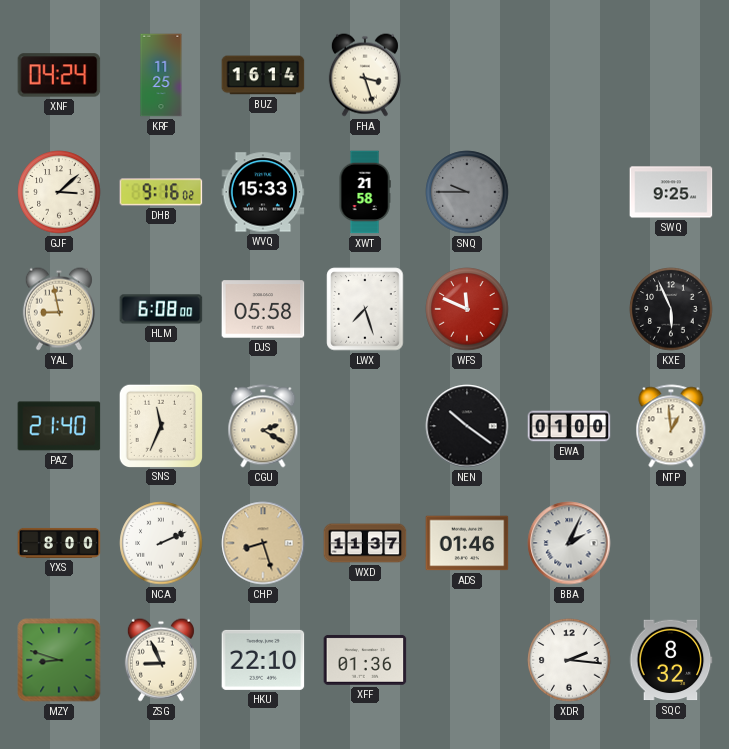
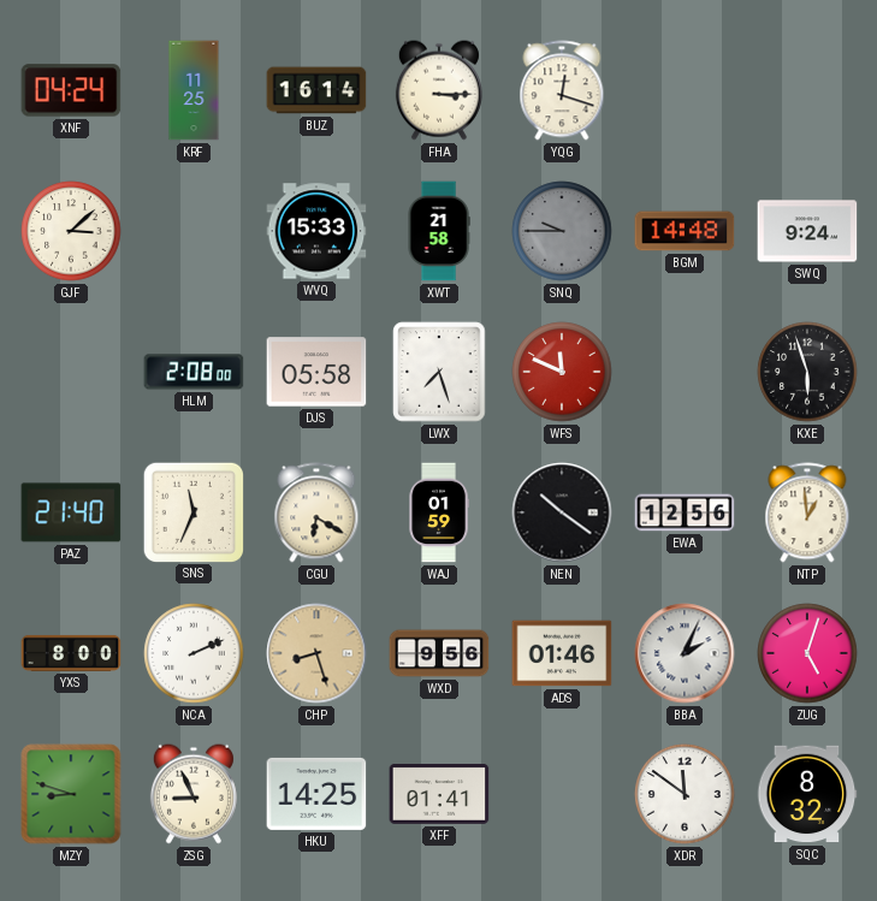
FHA: 3:27 -> 3:15 (439, 90)
YQG: none -> 12:18 (562, 90)
DHB: 9:16 -> none (161, 192)
BGM: none -> 14:48 (685, 231)
SWQ: 9:25 -> 9:24 (807, 231)
YAL: 8:58 -> none (59, 309)
HLM: 6:08 -> 2:08 (194, 372)
KXE: 5:56 -> 5:57 (807, 372)
CGU: 2:20 -> 6:20 (316, 512)
WAJ: none -> 01:59 (439, 512)
EWA: 01:00 -> 12:56 (685, 512)
WXD: 11:37 -> 9:56 (439, 653)
ZUG: none -> 5:03 (807, 653)
HKU: 22:10 -> 14:25 (316, 794)
XFF: 01:36 -> 01:41 (439, 794)
XDR: 2:16 -> 11:51 (685, 794)
